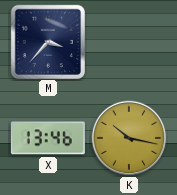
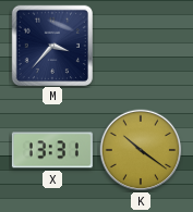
X: 13:46 -> 13:31 (52, 150)
K: 10:17 -> 10:21 (141, 150)
